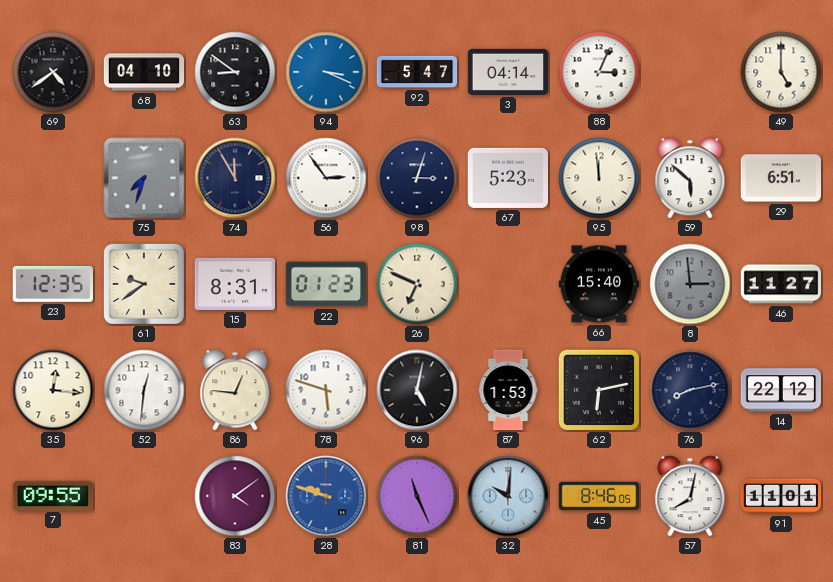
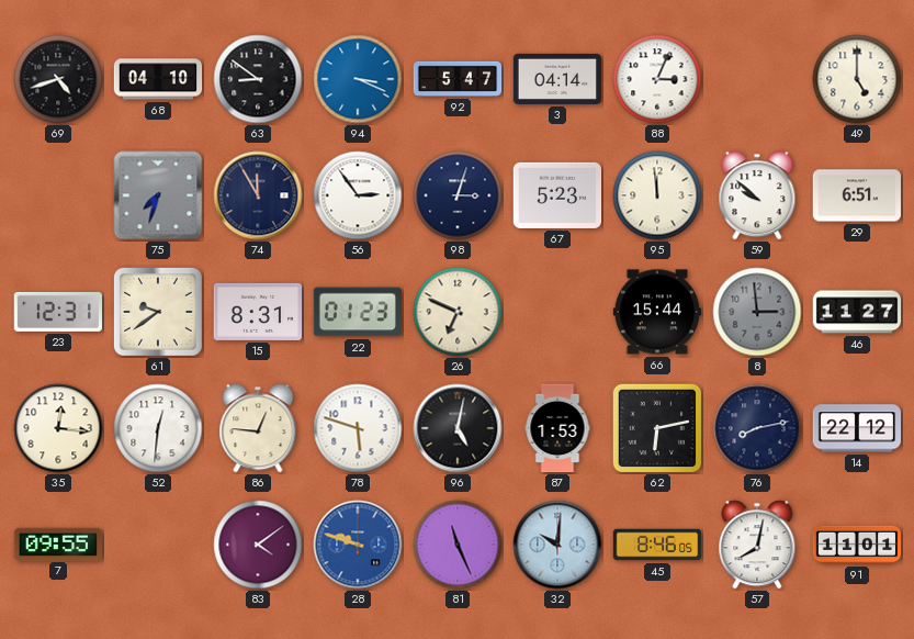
69: 4:39 -> 4:42 (58, 79)
59: 5:52 -> 9:52 (757, 195)
23: 12:35 -> 12:31 (57, 312)
66: 15:40 -> 15:44 (656, 312)
